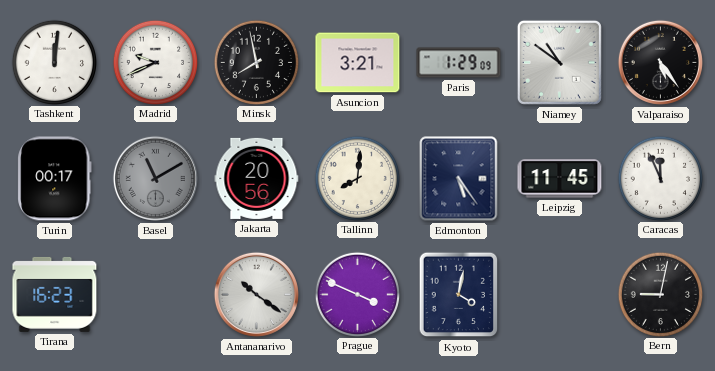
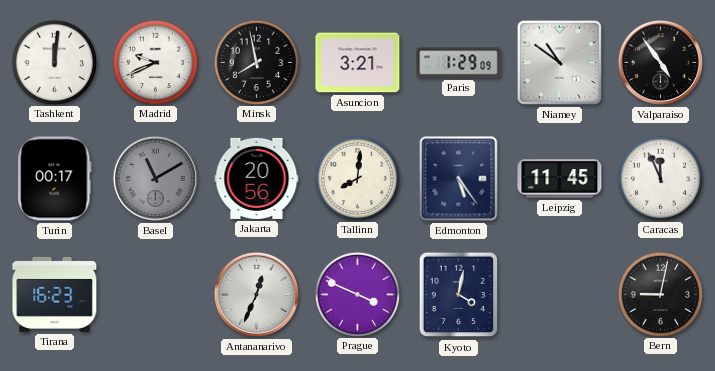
Valparaiso: 5:24 -> 4:54 (660, 62)
Antananarivo: 10:21 -> 12:34 (256, 294)
